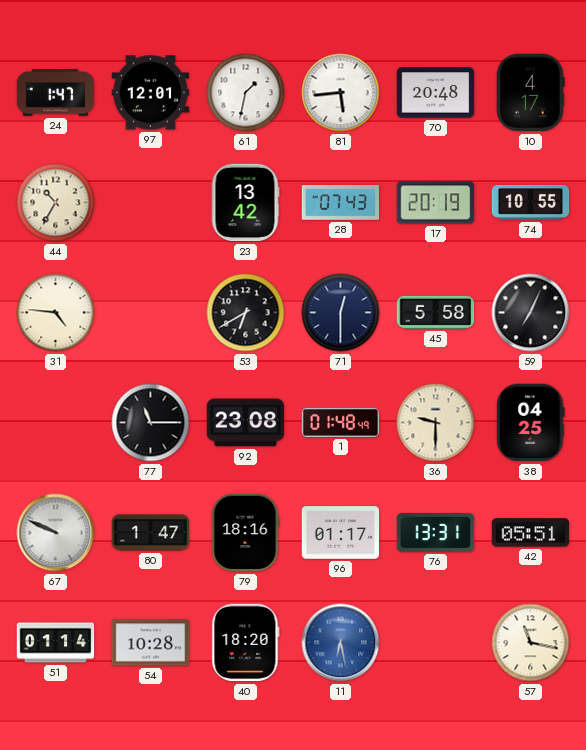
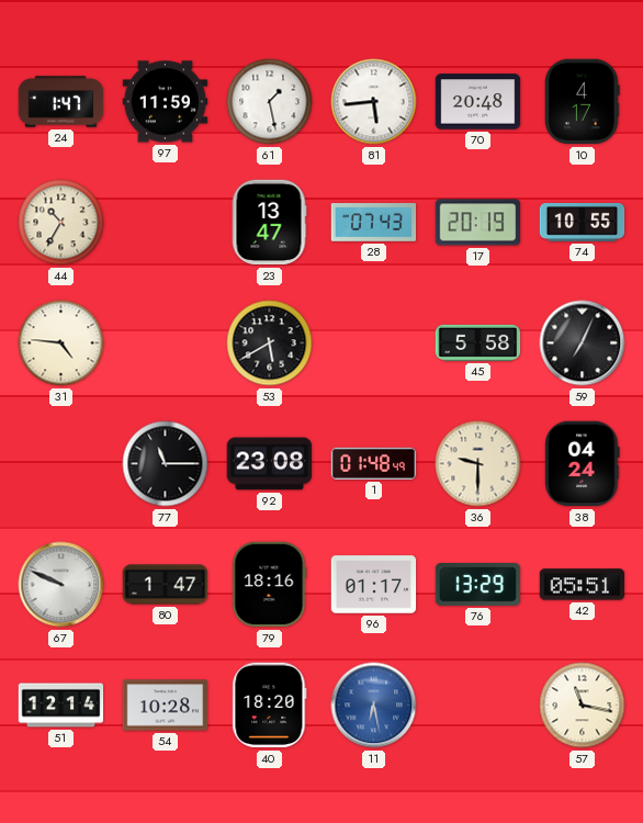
97: 12:01 -> 11:59 (166, 102)
61: 1:32 -> 1:28 (270, 102)
23: 13:42 -> 13:47 (269, 223)
53: 6:40 -> 5:40 (270, 343)
71: 12:30 -> none (341, 313)
38: 04:25 -> 04:24 (583, 464)
76: 13:31 -> 13:29 (478, 585)
51: 01:14 -> 12:14 (61, 706)
